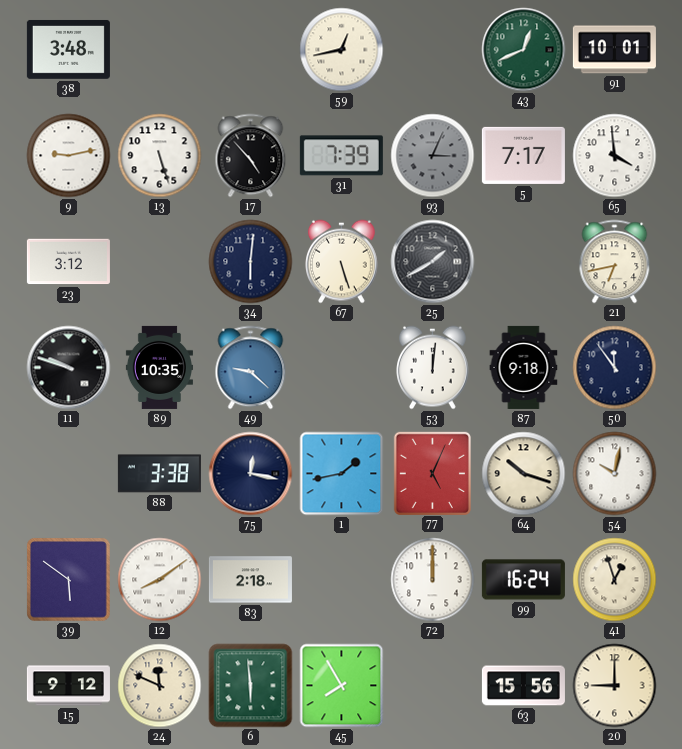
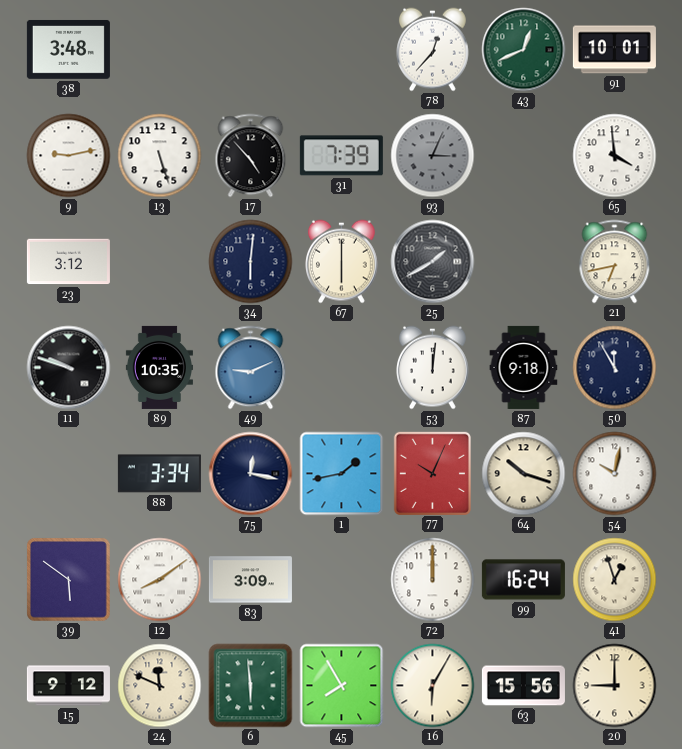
59: 12:43 -> none (342, 50)
78: none -> 12:37 (433, 50)
5: 7:17 -> none (523, 155)
67: 5:27 -> 6:00 (342, 262)
49: 9:22 -> 9:11 (251, 368)
50: 11:54 -> 11:55 (615, 368)
88: 3:38 -> 3:34 (159, 474)
77: 5:04 -> 10:04 (432, 473)
83: 2:18 -> 3:09 (250, 580)
16: none -> 6:05 (433, 686)
